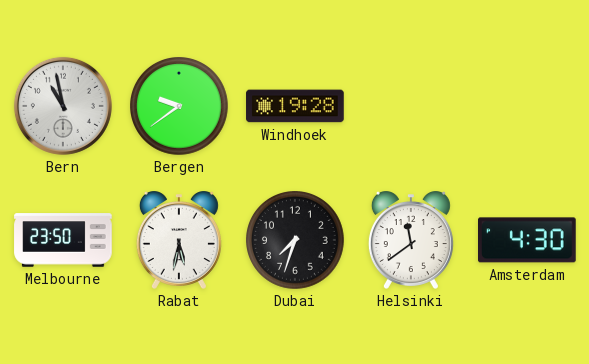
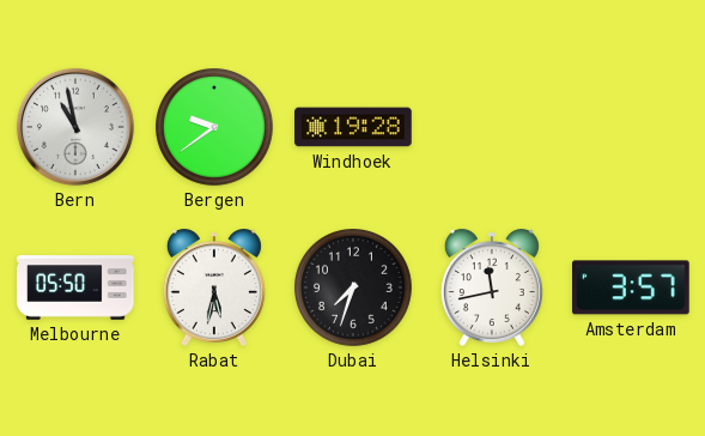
Melbourne: 23:50 -> 05:50 (75, 287)
Helsinki: 11:39 -> 11:43 (492, 287)
Amsterdam: 4:30 -> 3:57 (632, 287)
